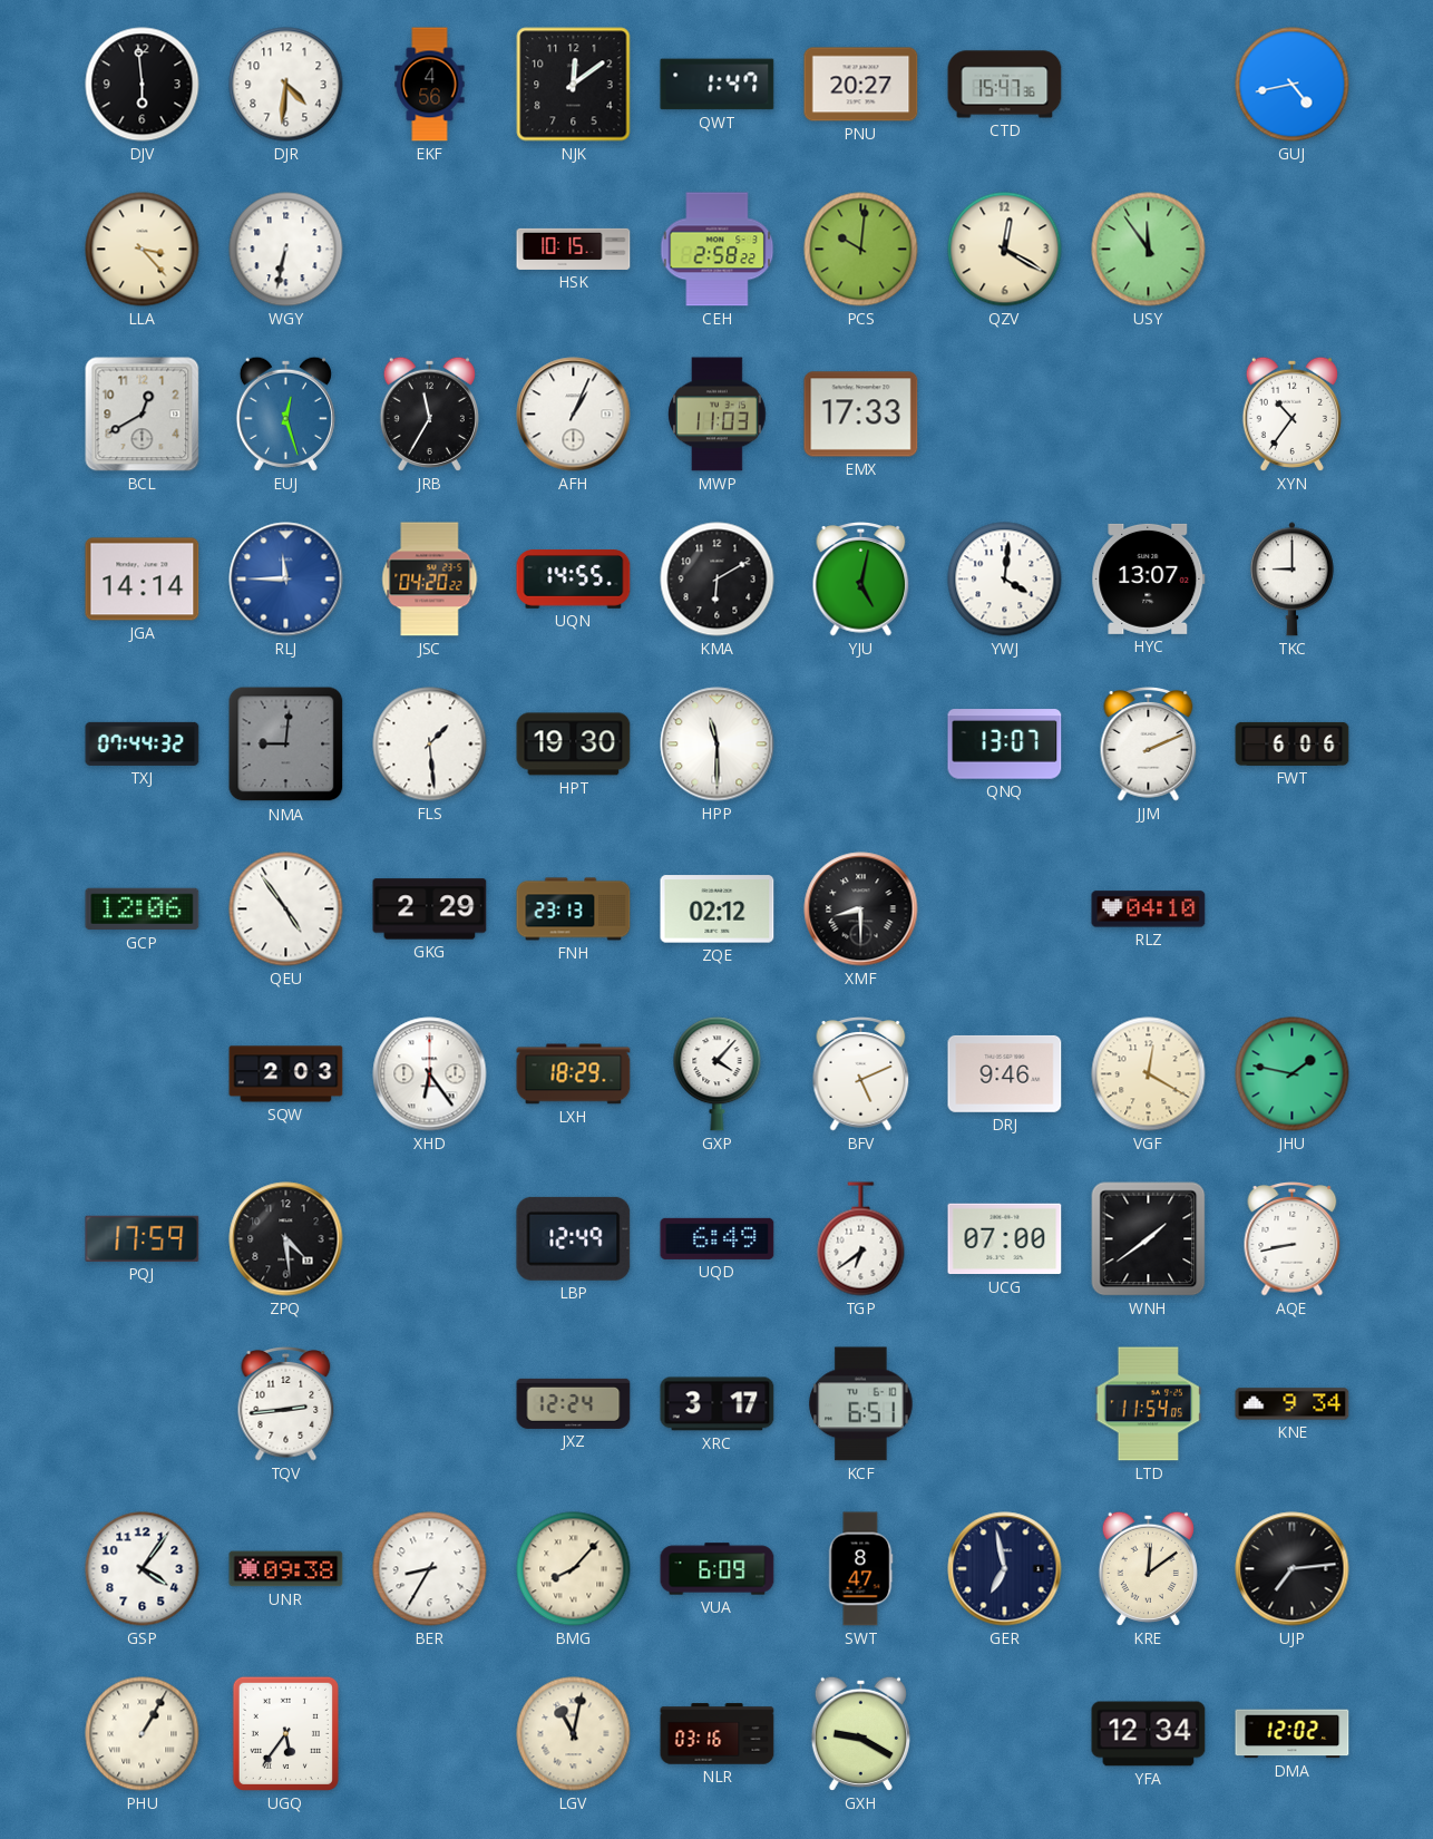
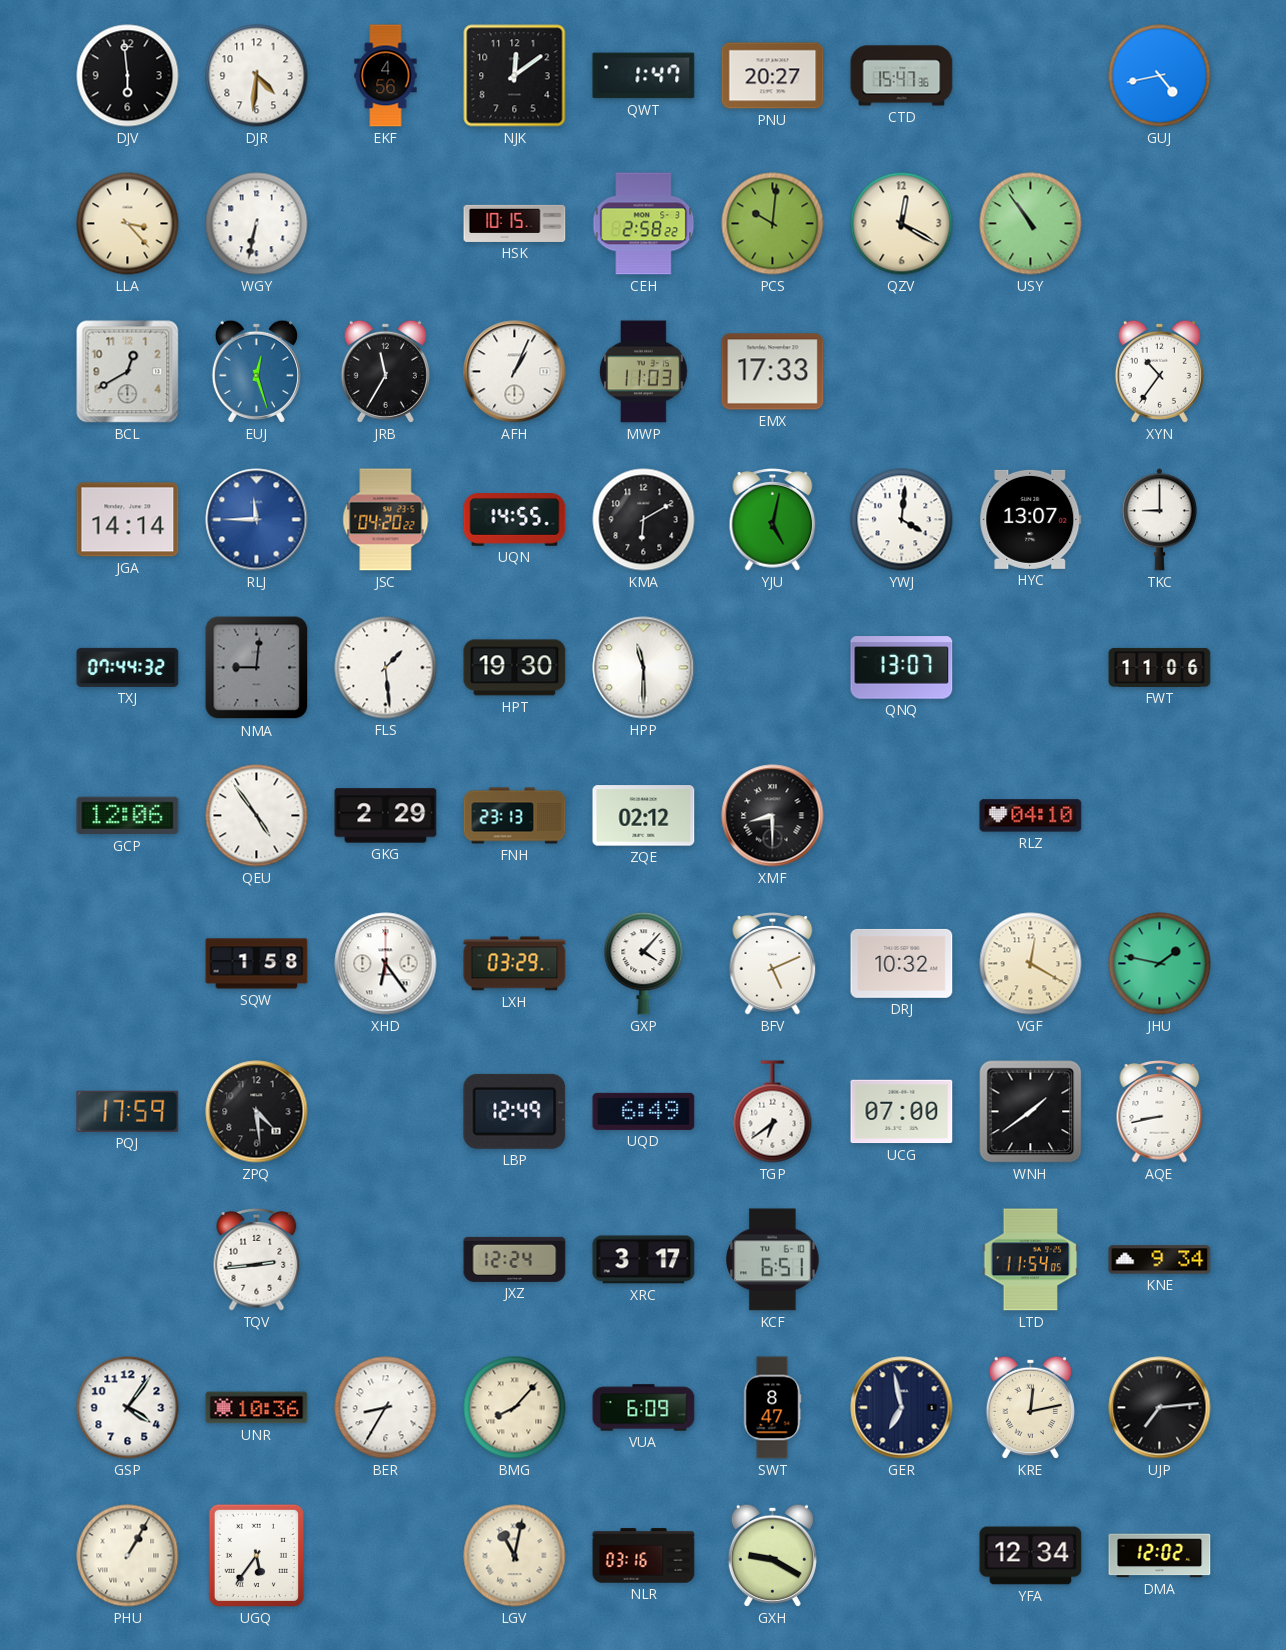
USY: 11:54 -> 10:54 (1031, 224)
JJM: 2:11 -> none (1149, 745)
FWT: 6:06 -> 11:06 (1160, 667)
SQW: 2:03 -> 1:58 (257, 964)
LXH: 18:29 -> 03:29 (515, 964)
DRJ: 9:46 -> 10:32 (902, 963)
UNR: 09:38 -> 10:36 (257, 1408)
KRE: 12:09 -> 12:13 (1030, 1407)
